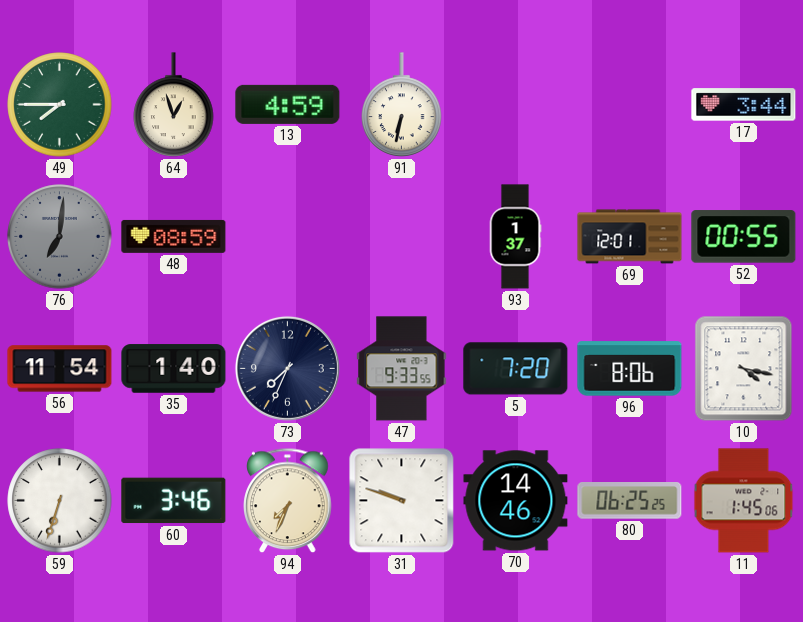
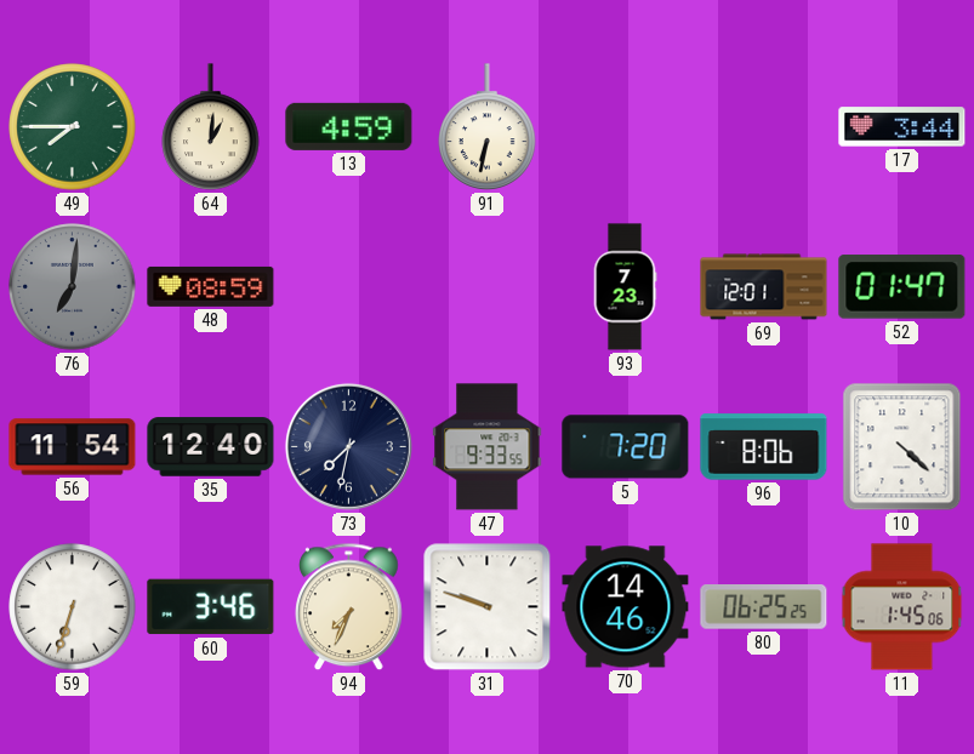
64: 12:57 -> 1:01 (211, 127)
93: 1:37 -> 7:23 (625, 287)
52: 00:55 -> 01:47 (902, 287)
35: 1:40 -> 12:40 (211, 447)
73: 7:34 -> 7:32 (348, 446)
10: 4:17 -> 4:22 (902, 447)
